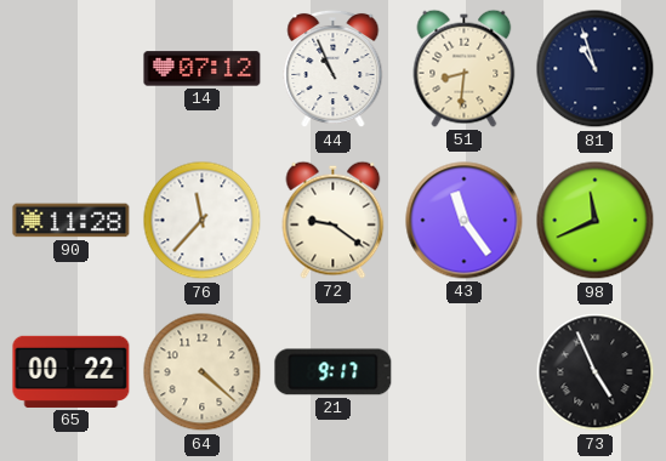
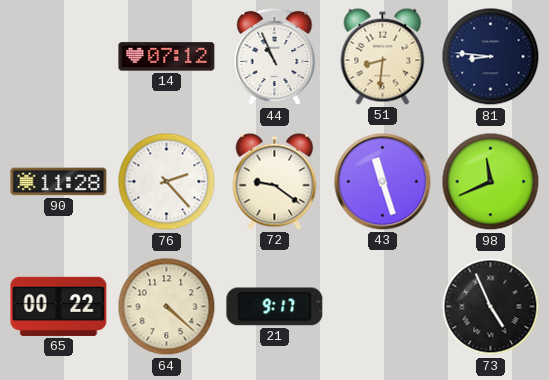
81: 10:57 -> 8:46 (491, 57)
76: 11:37 -> 2:23 (167, 182)
43: 11:24 -> 11:27 (383, 182)
